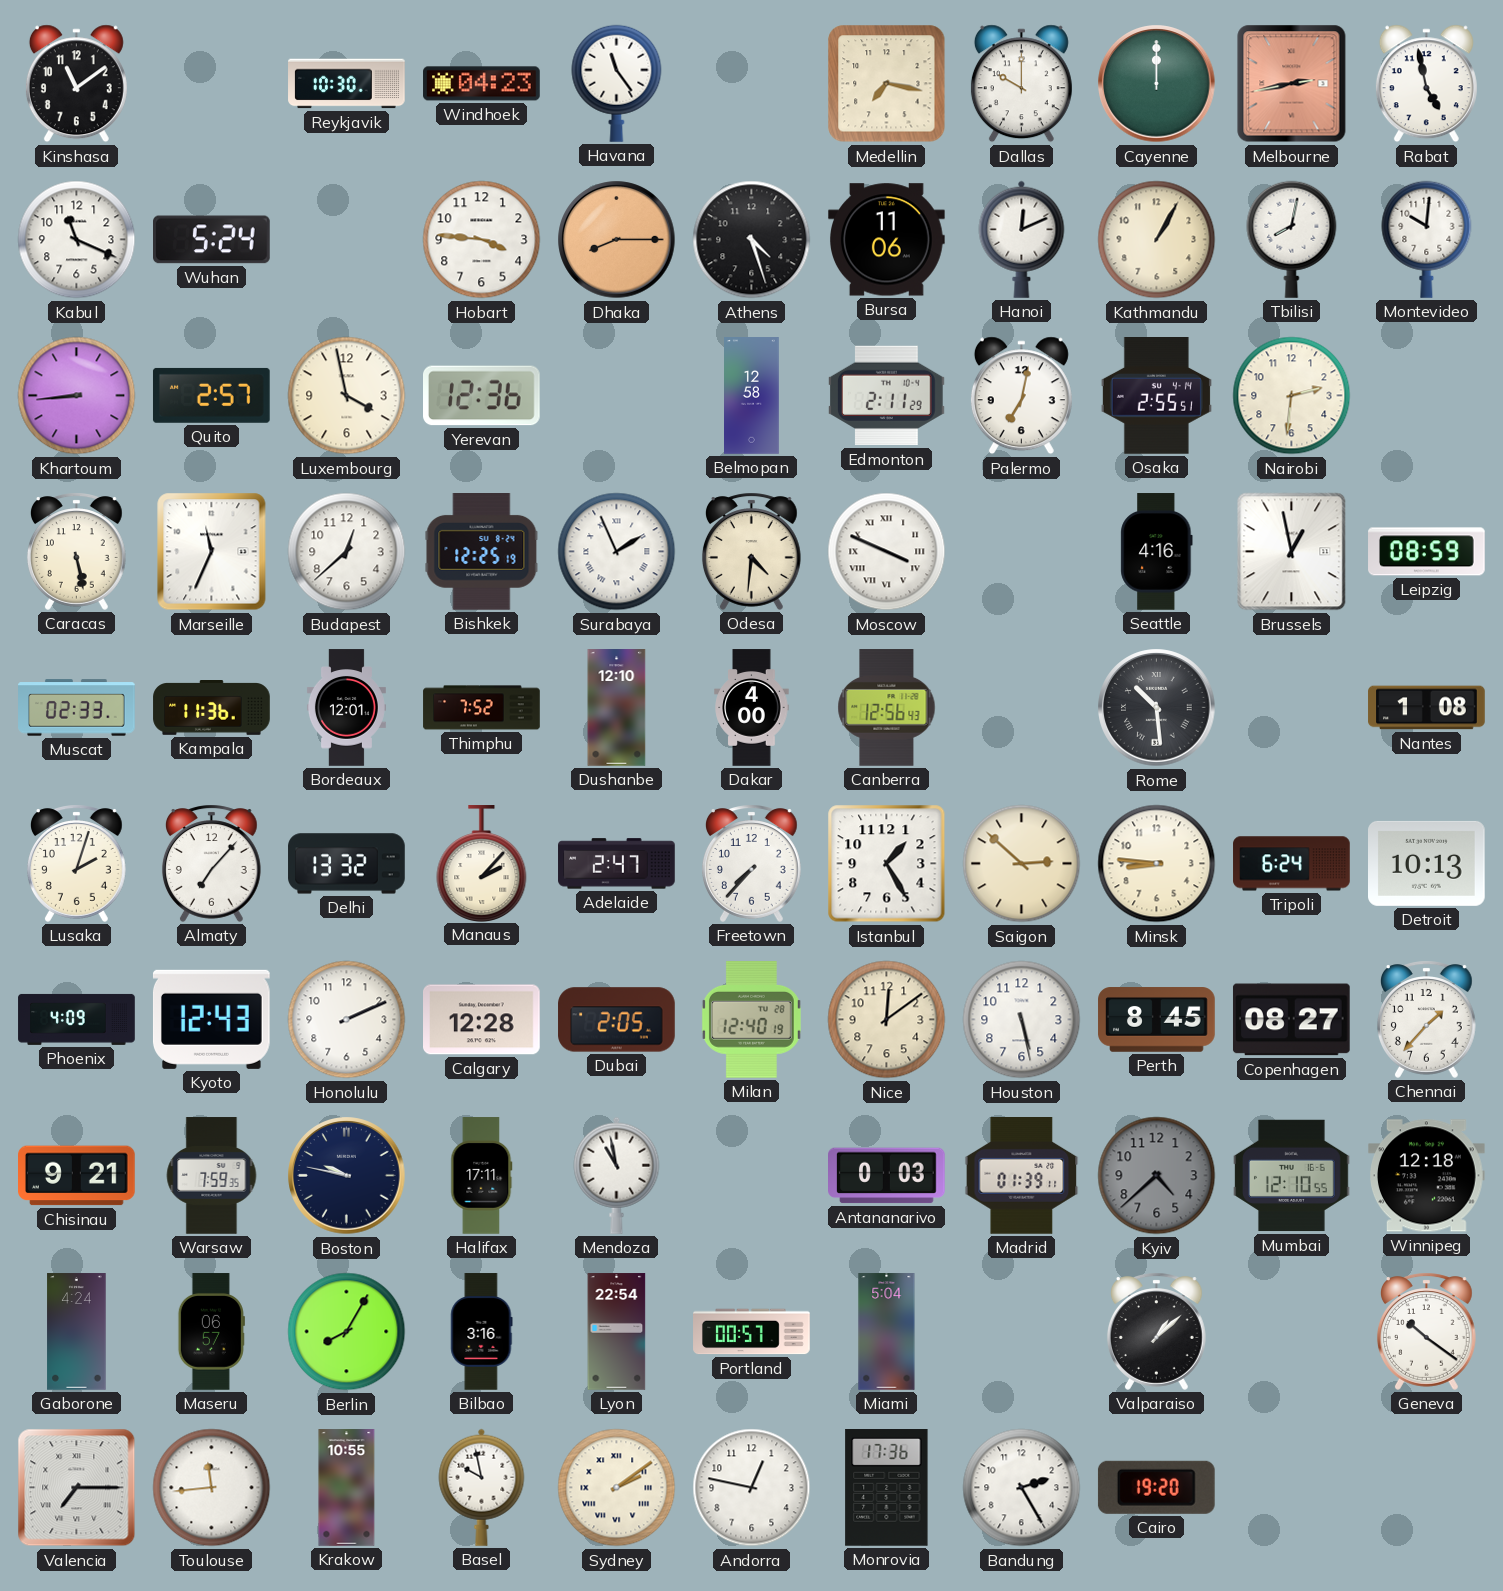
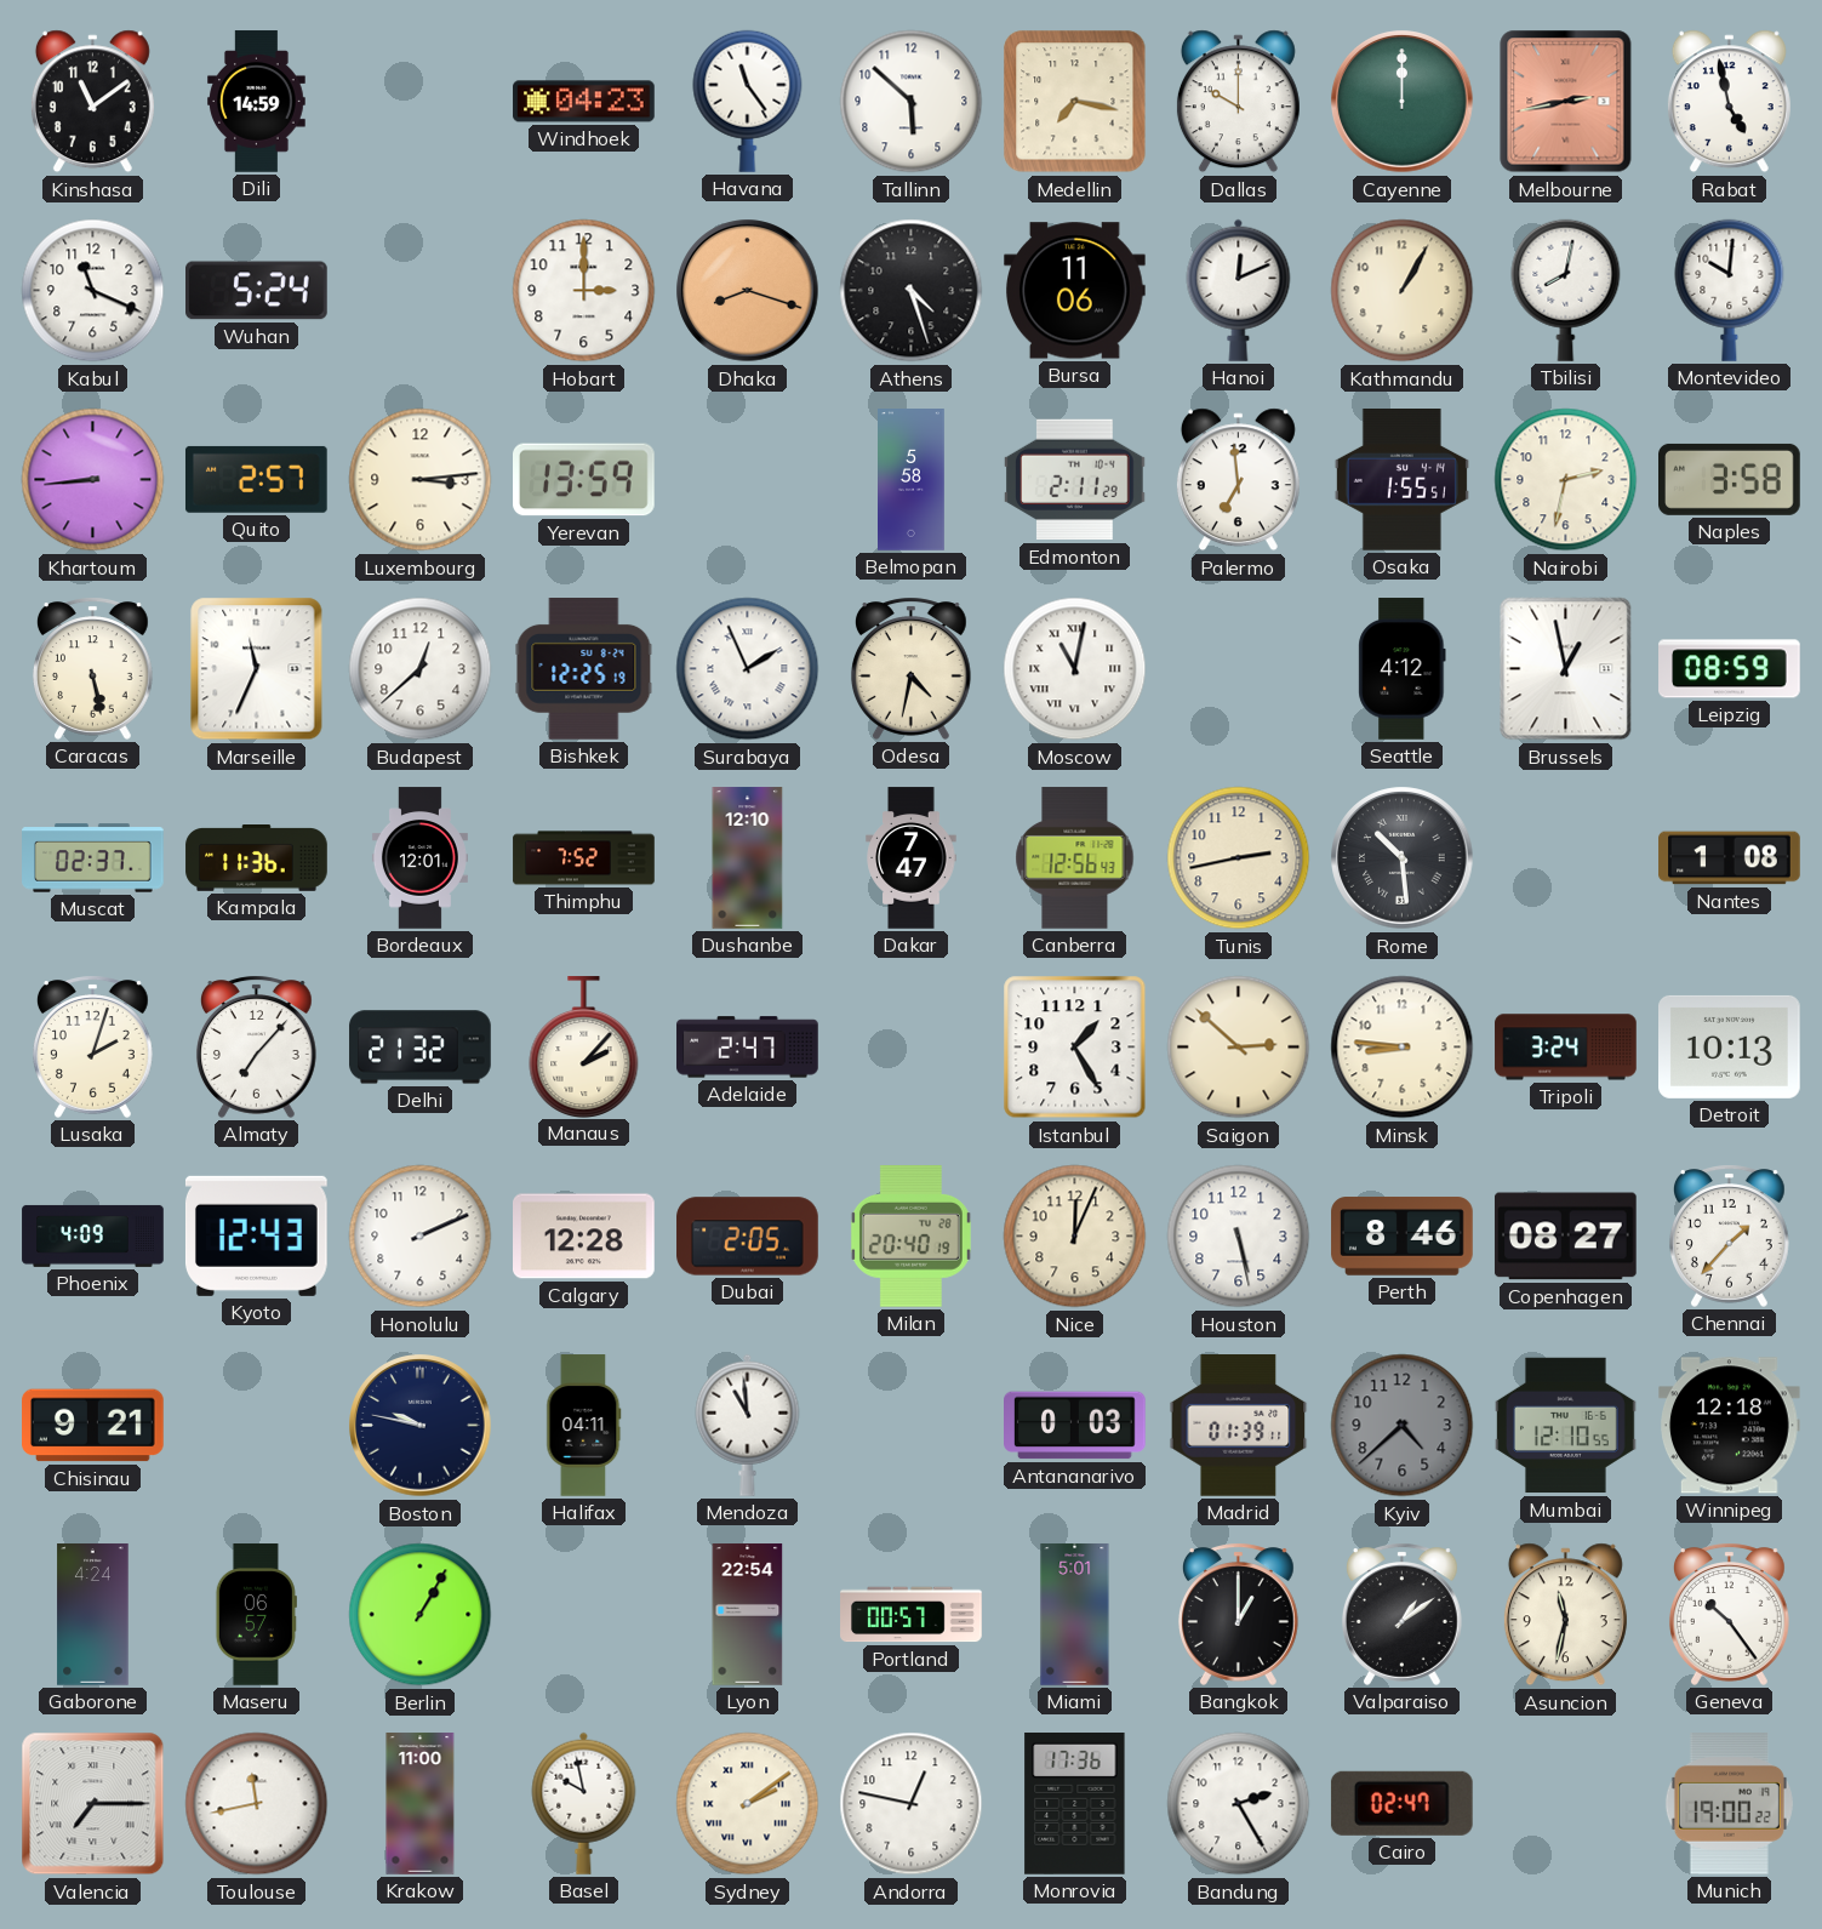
Dili: none -> 14:59 (257, 102)
Reykjavik: 10:30 -> none (347, 84)
Tallinn: none -> 5:52 (912, 102)
Hobart: 3:46 -> 3:00 (584, 291)
Dhaka: 8:15 -> 8:18 (748, 291)
Luxembourg: 3:58 -> 3:14 (421, 480)
Yerevan: 12:36 -> 13:59 (584, 480)
Belmopan: 12:58 -> 5:58 (912, 480)
Palermo: 7:02 -> 6:59 (1238, 480)
Osaka: 2:55 -> 1:55 (1401, 480)
Nairobi: 2:31 -> 2:32 (1566, 480)
Naples: none -> 3:58 (1730, 479)
Odesa: 4:31 -> 4:32 (910, 668)
Moscow: 3:49 -> 11:02 (1075, 669)
Seattle: 4:16 -> 4:12 (1403, 669)
Muscat: 02:33 -> 02:37 (93, 858)
Dakar: 4:00 -> 7:47 (912, 858)
Tunis: none -> 2:43 (1239, 858)
Delhi: 13:32 -> 21:32 (421, 1048)
Freetown: 7:37 -> none (751, 863)
Tripoli: 6:24 -> 3:24 (1566, 1048)
Milan: 12:40 -> 20:40 (910, 1237)
Nice: 12:09 -> 12:04 (1075, 1237)
Perth: 8:45 -> 8:46 (1403, 1237)
Warsaw: 7:59 -> none (212, 1176)
Halifax: 17:11 -> 04:11 (584, 1426)
Mendoza: 10:58 -> 10:59 (748, 1425)
Berlin: 8:05 -> 1:05 (421, 1615)
Bilbao: 3:16 -> none (482, 1332)
Miami: 5:04 -> 5:01 (1075, 1615)
Bangkok: none -> 1:00 (1238, 1614)
Valparaiso: 1:08 -> 1:09 (1401, 1614)
Asuncion: none -> 11:32 (1565, 1615)
Geneva: 10:21 -> 10:24 (1729, 1614)
Toulouse: 11:44 -> 11:43 (257, 1804)
Krakow: 10:55 -> 11:00 (421, 1804)
Cairo: 19:20 -> 02:47 (1401, 1803)
Munich: none -> 19:00 (1729, 1804)
